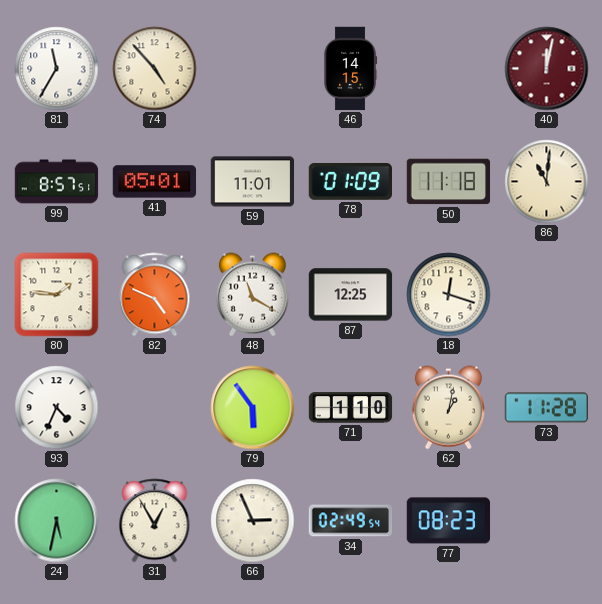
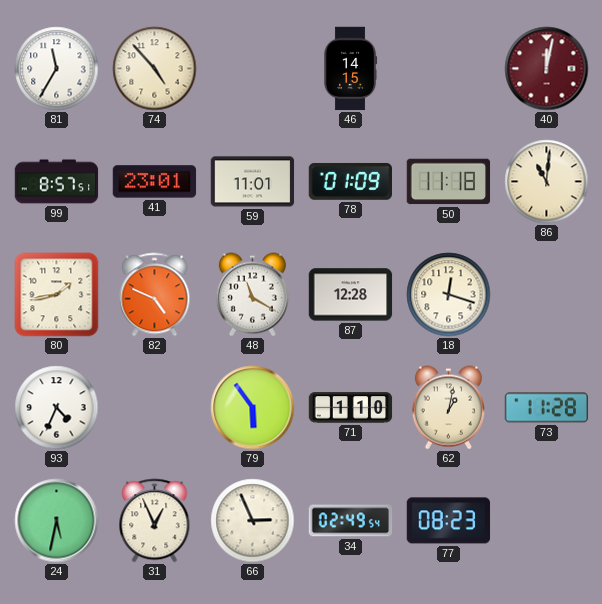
41: 05:01 -> 23:01 (155, 182)
80: 1:46 -> 1:43 (57, 295)
87: 12:25 -> 12:28 (351, 295)
31: 12:55 -> 12:56 (155, 521)
